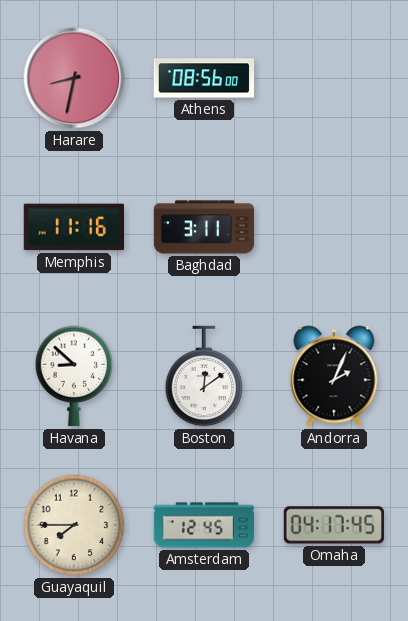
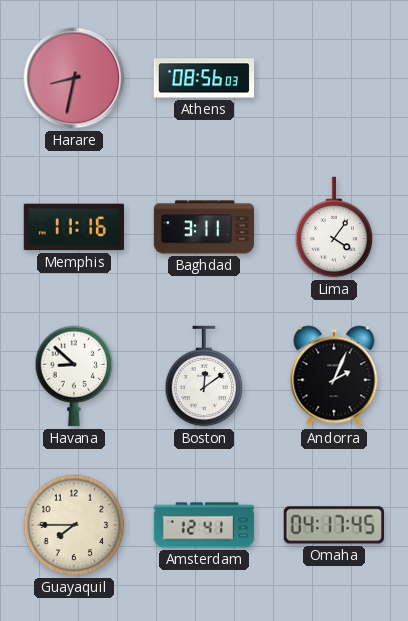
Athens: 08:56:00 -> 08:56:03 (204, 78)
Lima: none -> 4:06 (334, 227)
Amsterdam: 12:45 -> 12:41 (204, 525)
